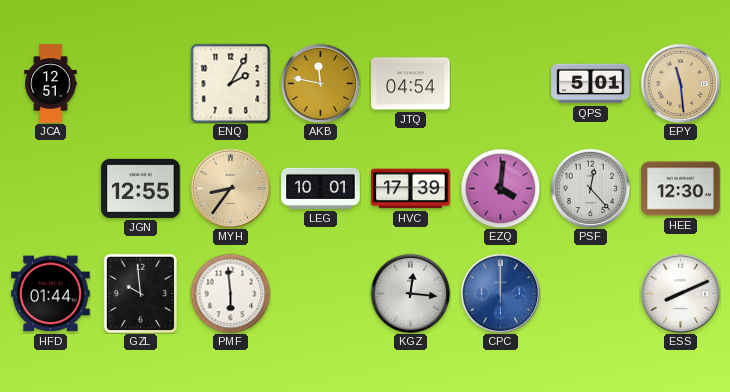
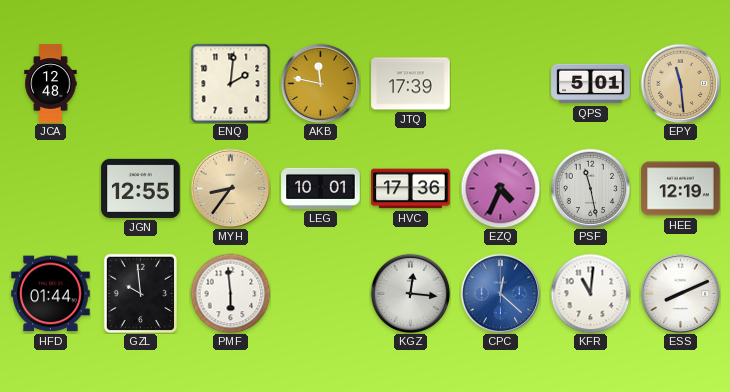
JCA: 12:51 -> 12:48 (51, 84)
ENQ: 2:05 -> 2:01 (230, 83)
JTQ: 04:54 -> 17:39 (411, 84)
HVC: 17:39 -> 17:36 (411, 189)
EZQ: 4:01 -> 4:34 (500, 188)
PSF: 12:23 -> 11:28 (590, 188)
HEE: 12:30 -> 12:19 (681, 189)
CPC: 12:00 -> 12:22 (500, 293)
KFR: none -> 11:01 (590, 293)
